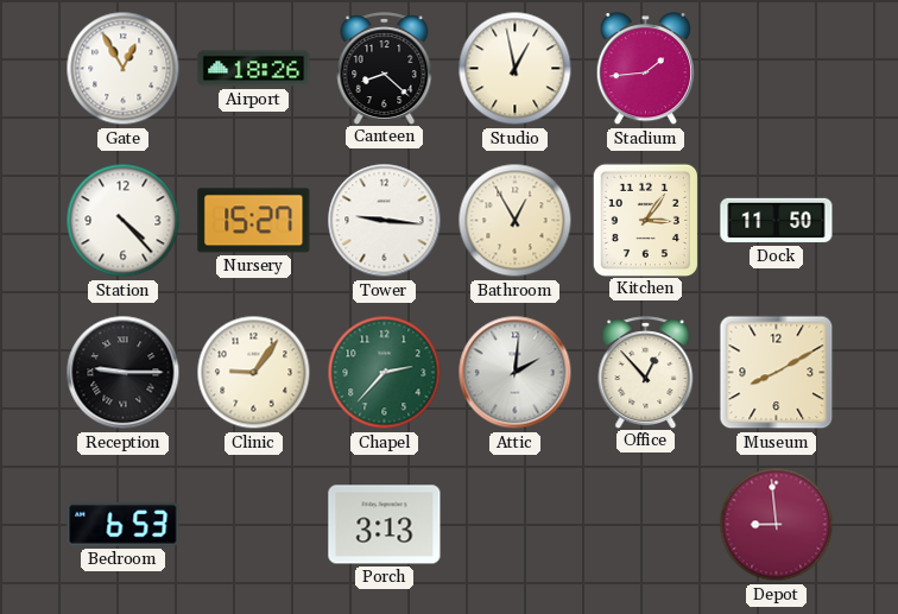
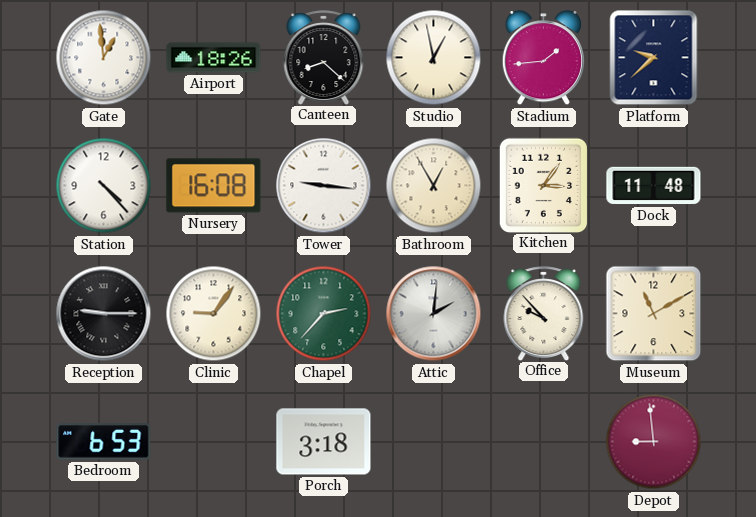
Gate: 12:55 -> 12:59 (104, 58)
Platform: none -> 9:38 (654, 58)
Nursery: 15:27 -> 16:08 (214, 186)
Dock: 11:50 -> 11:48 (654, 186)
Office: 12:53 -> 9:53 (544, 313)
Museum: 8:10 -> 11:10 (654, 314)
Porch: 3:13 -> 3:18 (324, 442)
